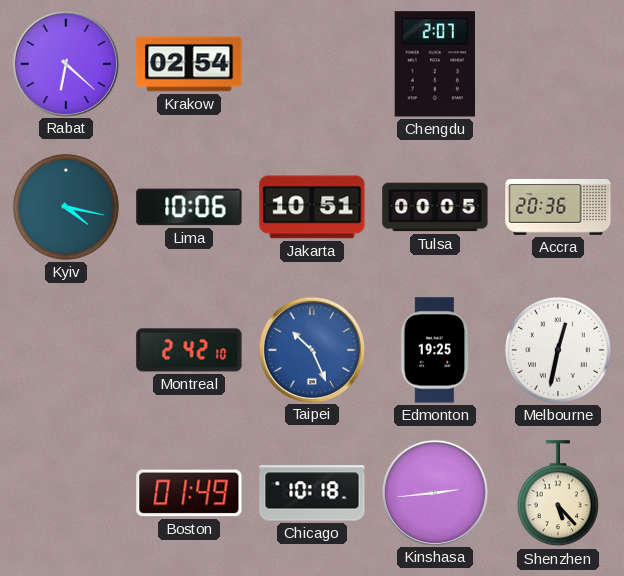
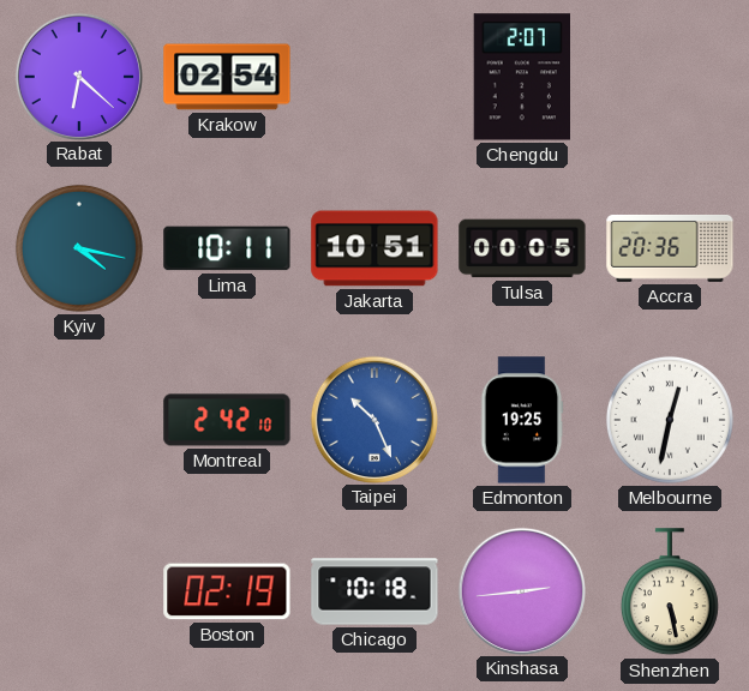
Lima: 10:06 -> 10:11 (227, 248)
Boston: 01:49 -> 02:19 (227, 591)
Shenzhen: 5:23 -> 5:28 (670, 593)
